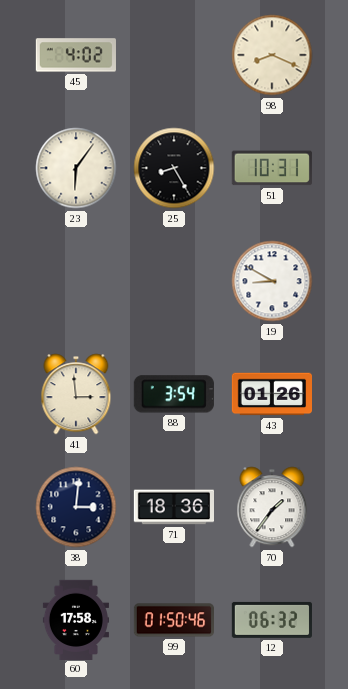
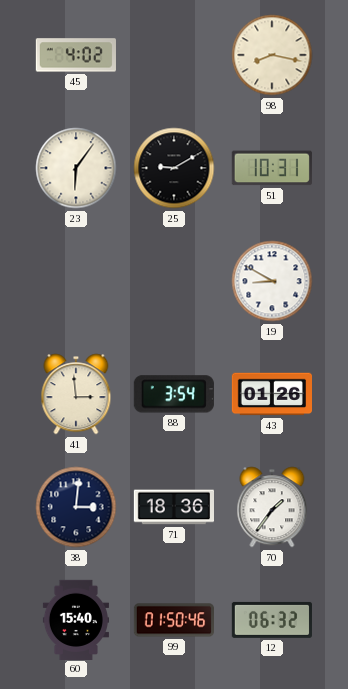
98: 8:19 -> 8:17 (272, 55)
25: 8:25 -> 9:10 (174, 168)
60: 17:58 -> 15:40 (76, 619)
